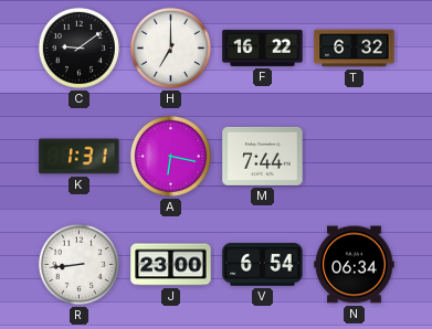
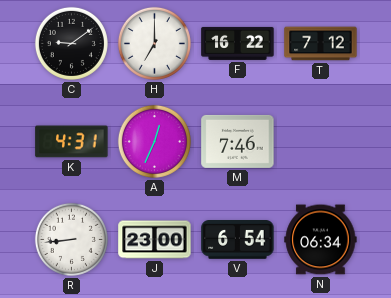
T: 6:32 -> 7:12 (321, 44)
K: 1:31 -> 4:31 (72, 142)
A: 6:17 -> 12:34 (154, 141)
M: 7:44 -> 7:46 (238, 141)
